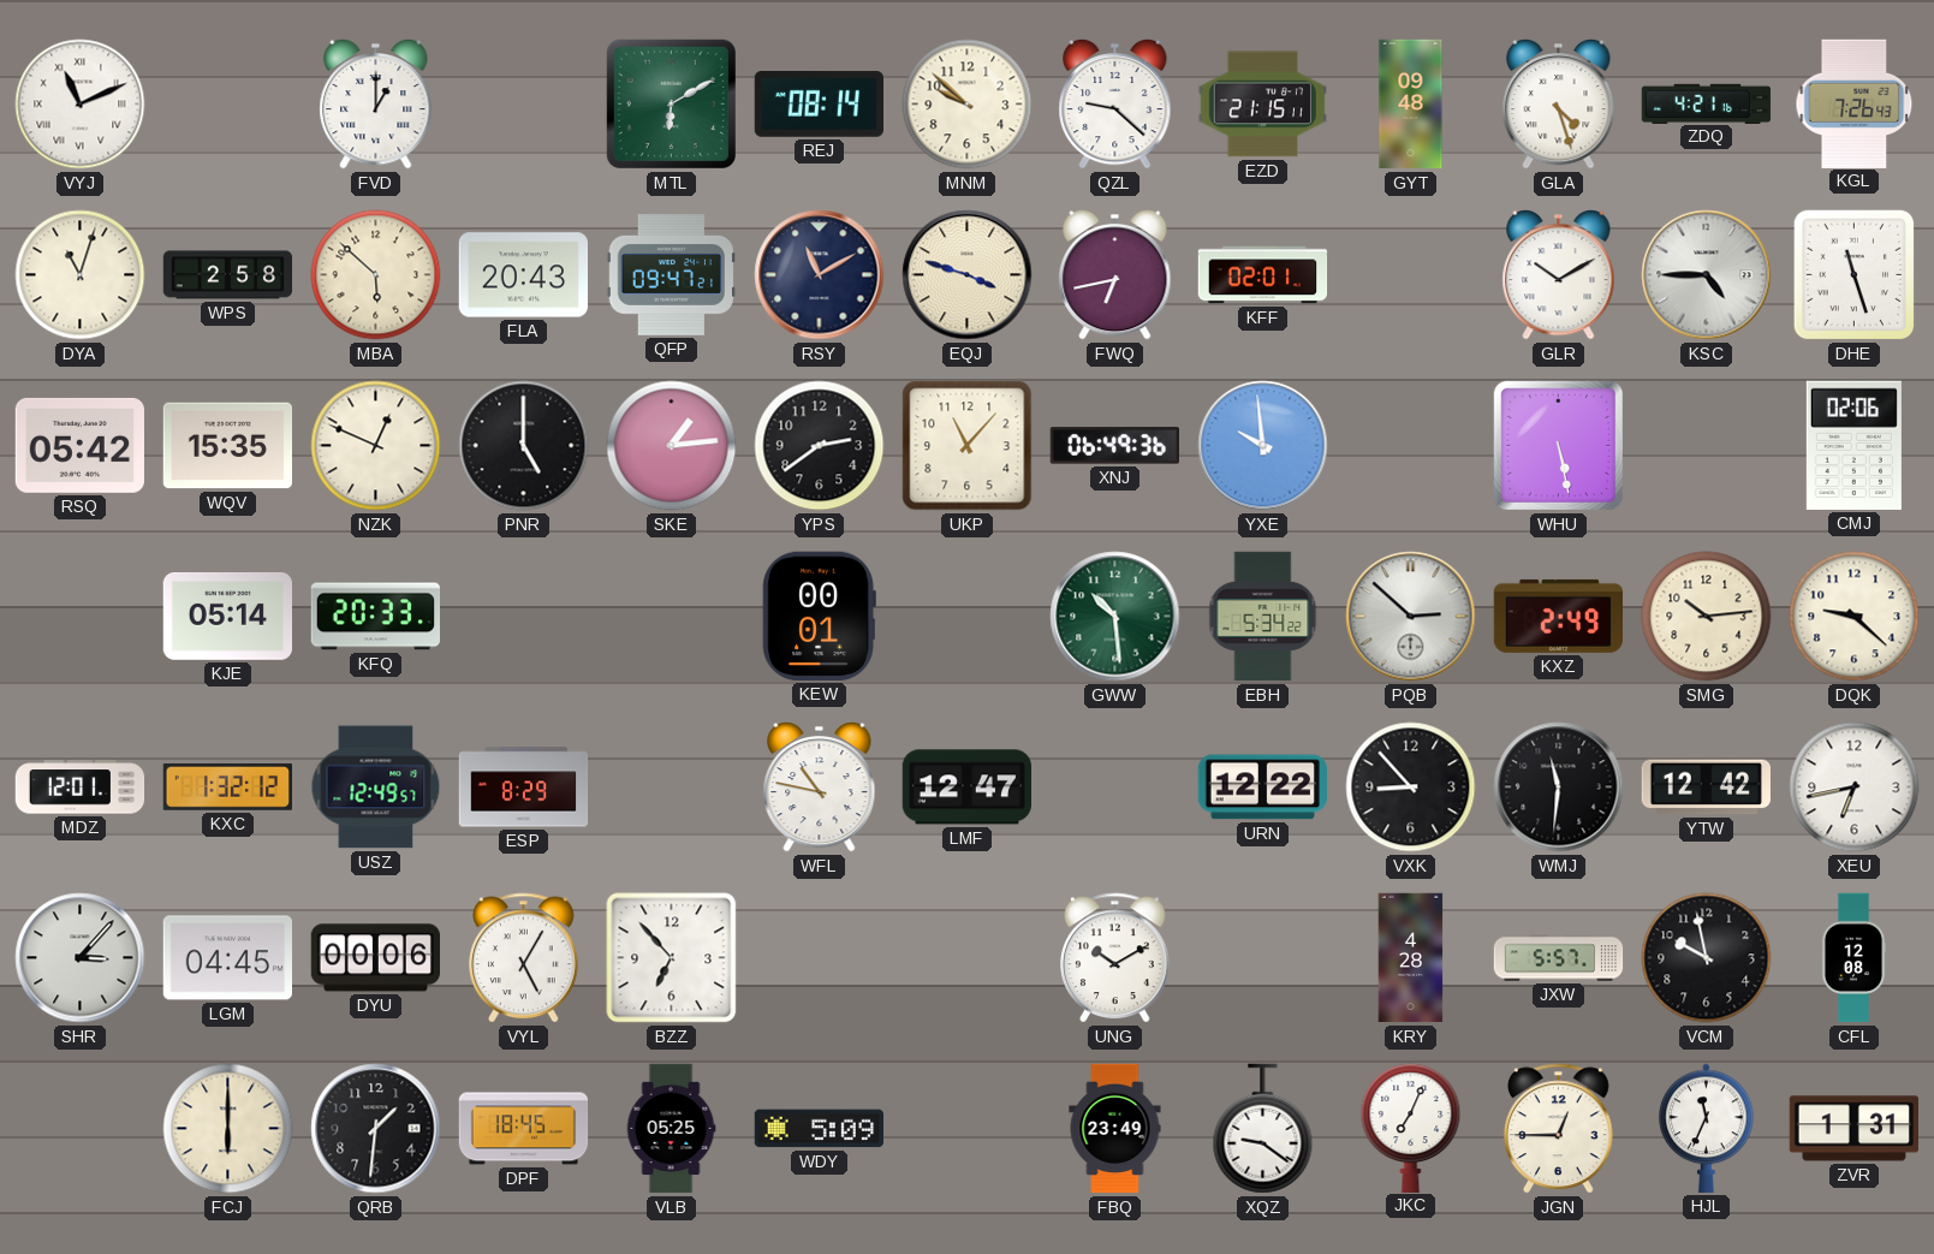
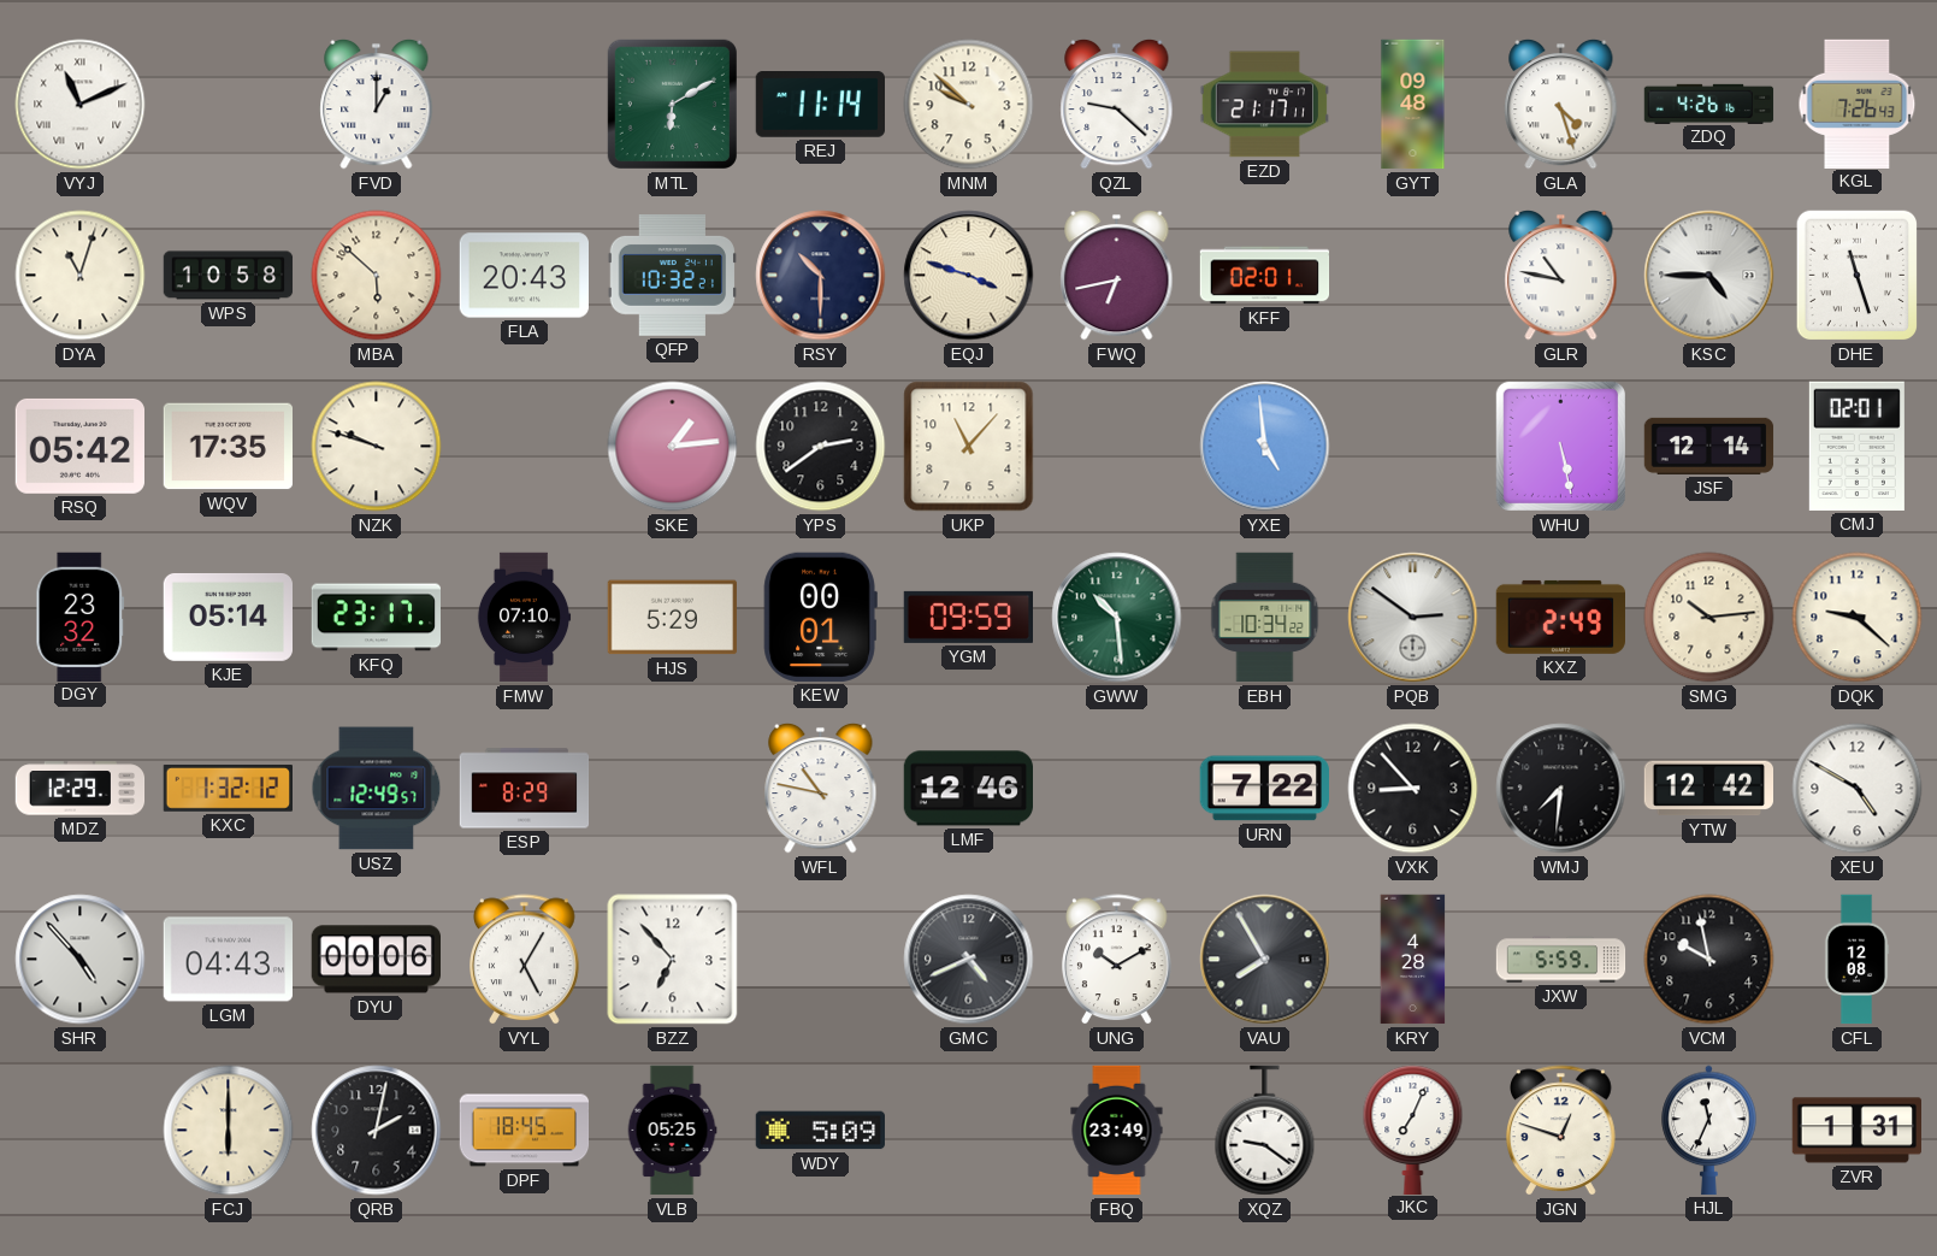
REJ: 08:14 -> 11:14 (820, 105)
EZD: 21:15 -> 21:17 (1264, 105)
ZDQ: 4:21 -> 4:26 (1709, 104)
WPS: 2:58 -> 10:58 (229, 276)
QFP: 09:47 -> 10:32 (672, 276)
RSY: 11:10 -> 10:30 (821, 276)
GLR: 10:10 -> 10:47 (1561, 275)
WQV: 15:35 -> 17:35 (228, 447)
NZK: 12:49 -> 9:48 (377, 447)
PNR: 5:00 -> none (524, 446)
XNJ: 06:49 -> none (1114, 446)
YXE: 9:59 -> 4:59 (1265, 447)
JSF: none -> 12:14 (1709, 446)
CMJ: 02:06 -> 02:01 (1856, 446)
DGY: none -> 23:32 (81, 617)
KFQ: 20:33 -> 23:17 (377, 618)
FMW: none -> 07:10 (524, 618)
HJS: none -> 5:29 (672, 618)
YGM: none -> 09:59 (968, 617)
EBH: 5:34 -> 10:34 (1265, 618)
PQB: 2:52 -> 2:51 (1413, 618)
MDZ: 12:01 -> 12:29 (81, 789)
LMF: 12:47 -> 12:46 (968, 789)
URN: 12:22 -> 7:22 (1264, 789)
WMJ: 11:31 -> 7:31 (1561, 789)
XEU: 6:43 -> 4:50 (1858, 789)
SHR: 3:07 -> 4:53 (81, 960)
LGM: 04:45 -> 04:43 (228, 960)
GMC: none -> 4:41 (969, 960)
VAU: none -> 7:55 (1265, 960)
JXW: 5:57 -> 5:59 (1561, 960)
QRB: 1:31 -> 2:02 (377, 1131)
JGN: 12:45 -> 12:48 (1561, 1131)
